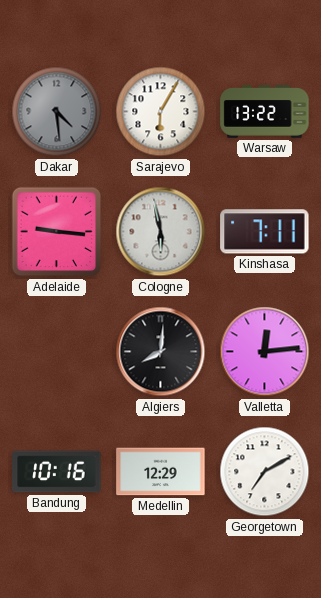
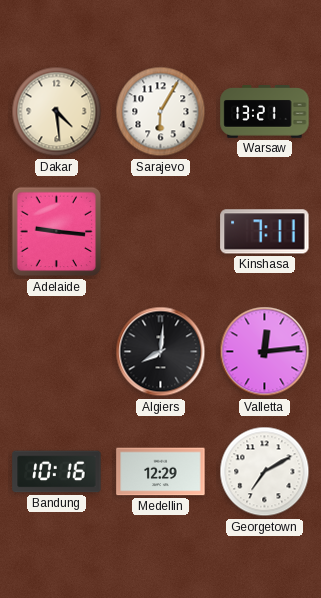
Dakar dial: grey -> cream (57, 112)
Warsaw: 13:22 -> 13:21 (265, 112)
Cologne: 5:58 -> none (161, 232)
